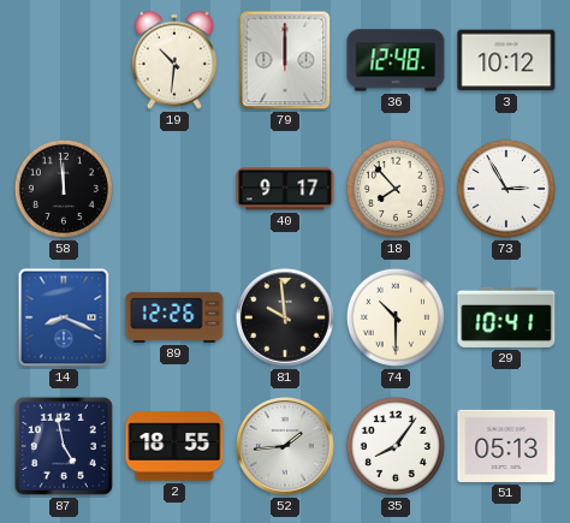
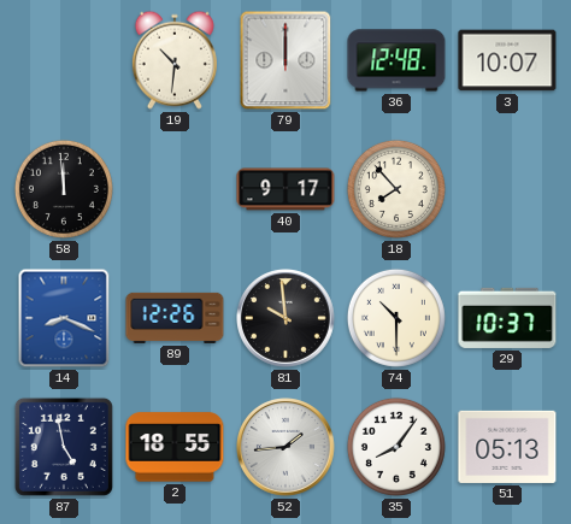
3: 10:12 -> 10:07 (507, 60)
73: 2:55 -> none (506, 189)
29: 10:41 -> 10:37 (507, 318)
